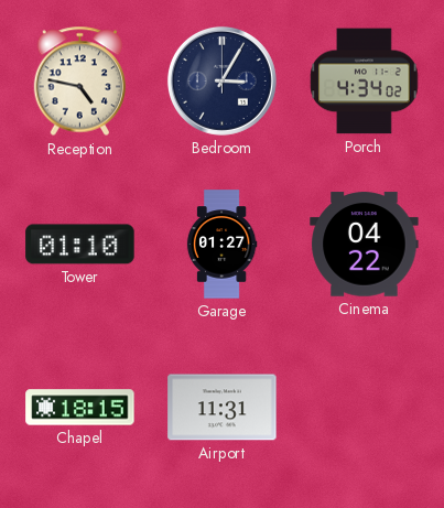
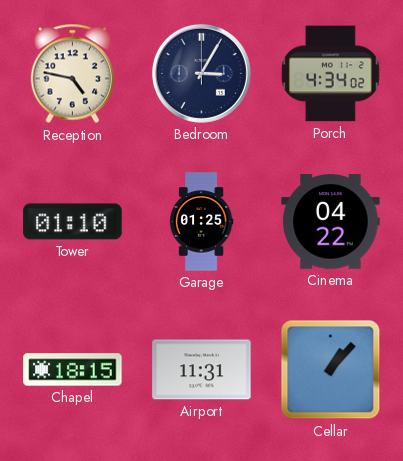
Garage: 01:27 -> 01:25 (201, 222)
Cellar: none -> 1:07 (331, 370)
